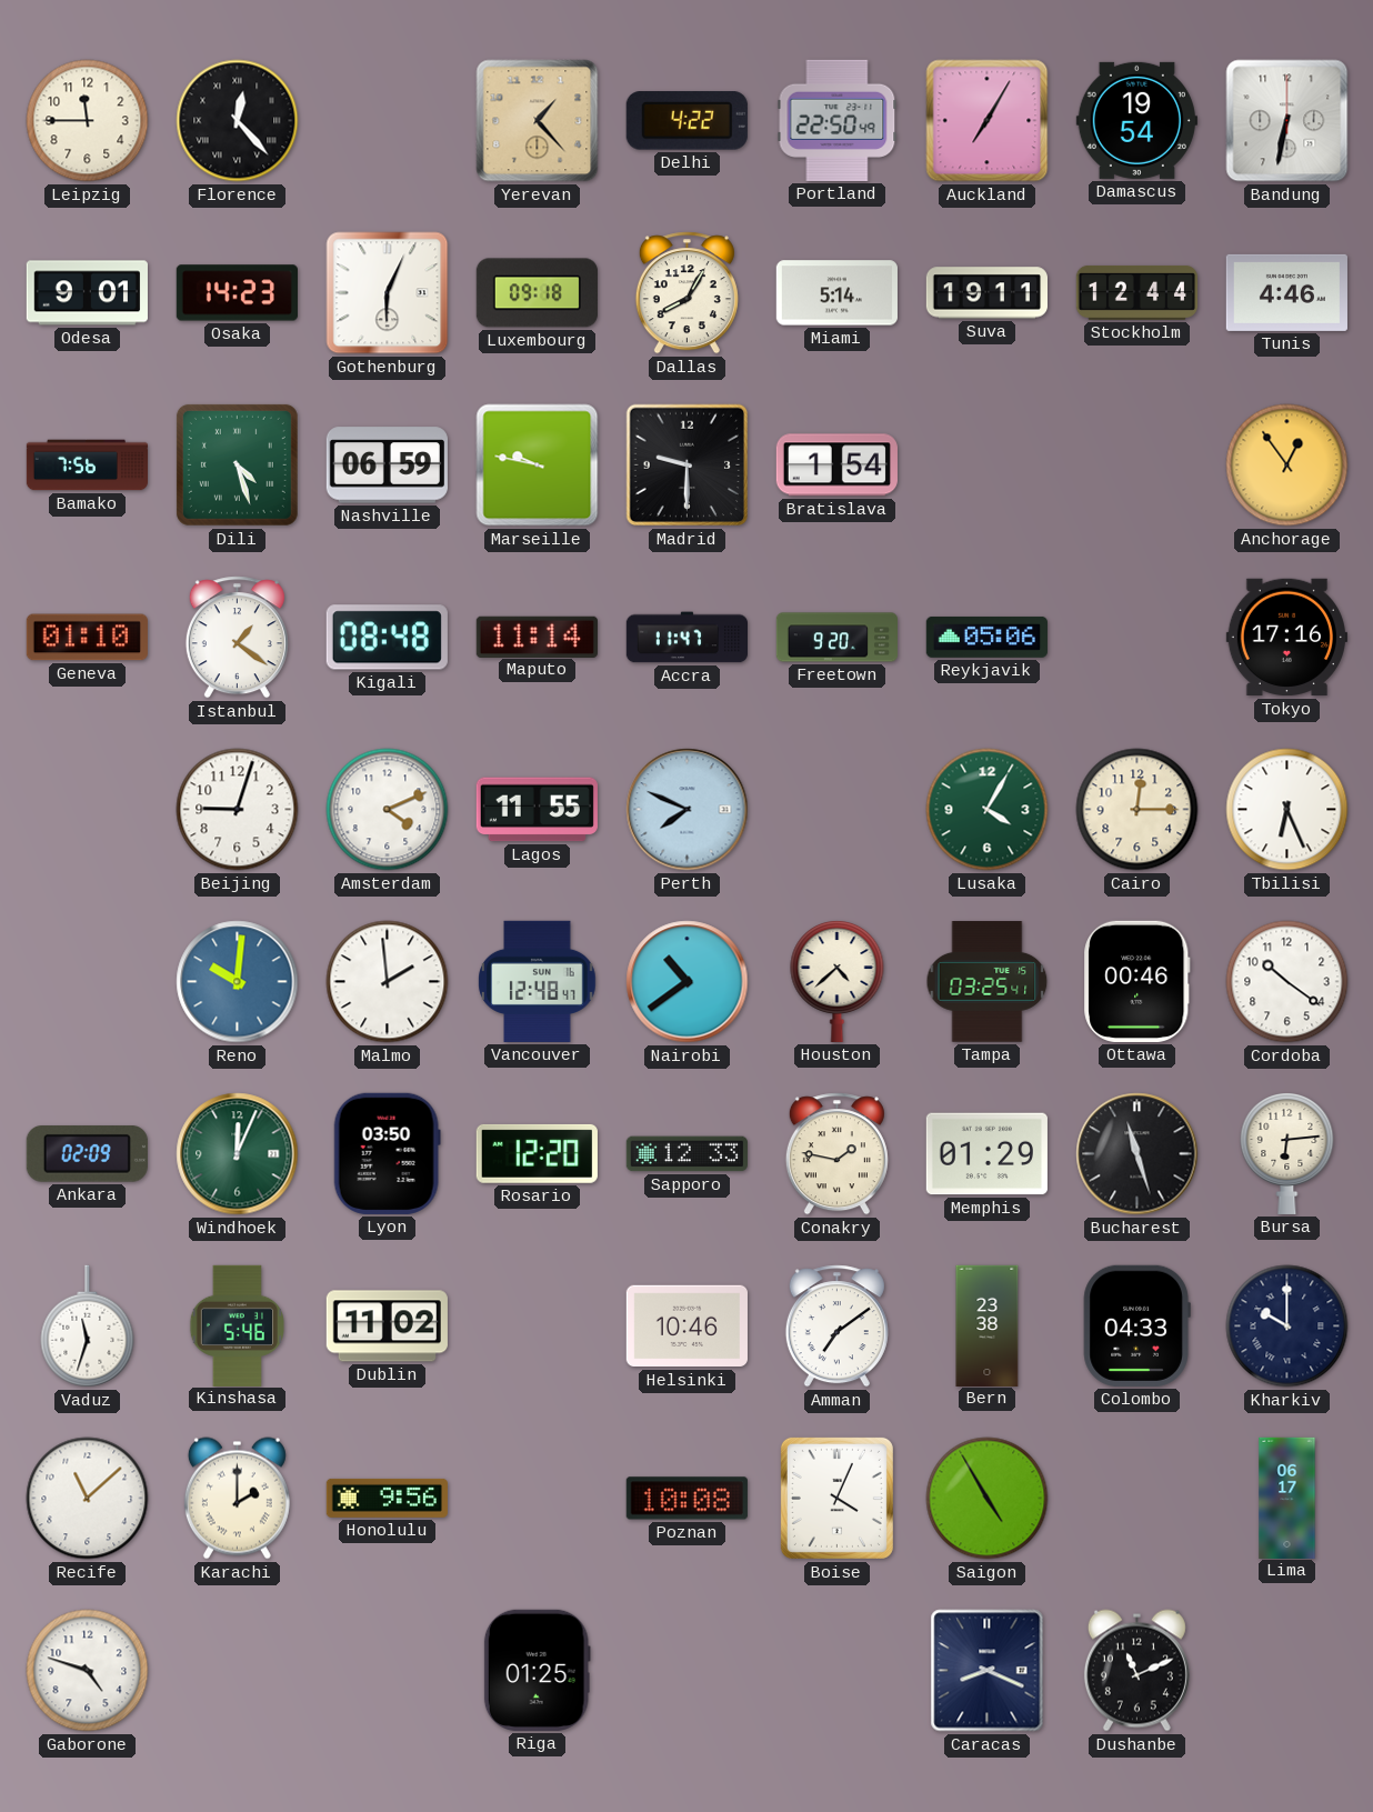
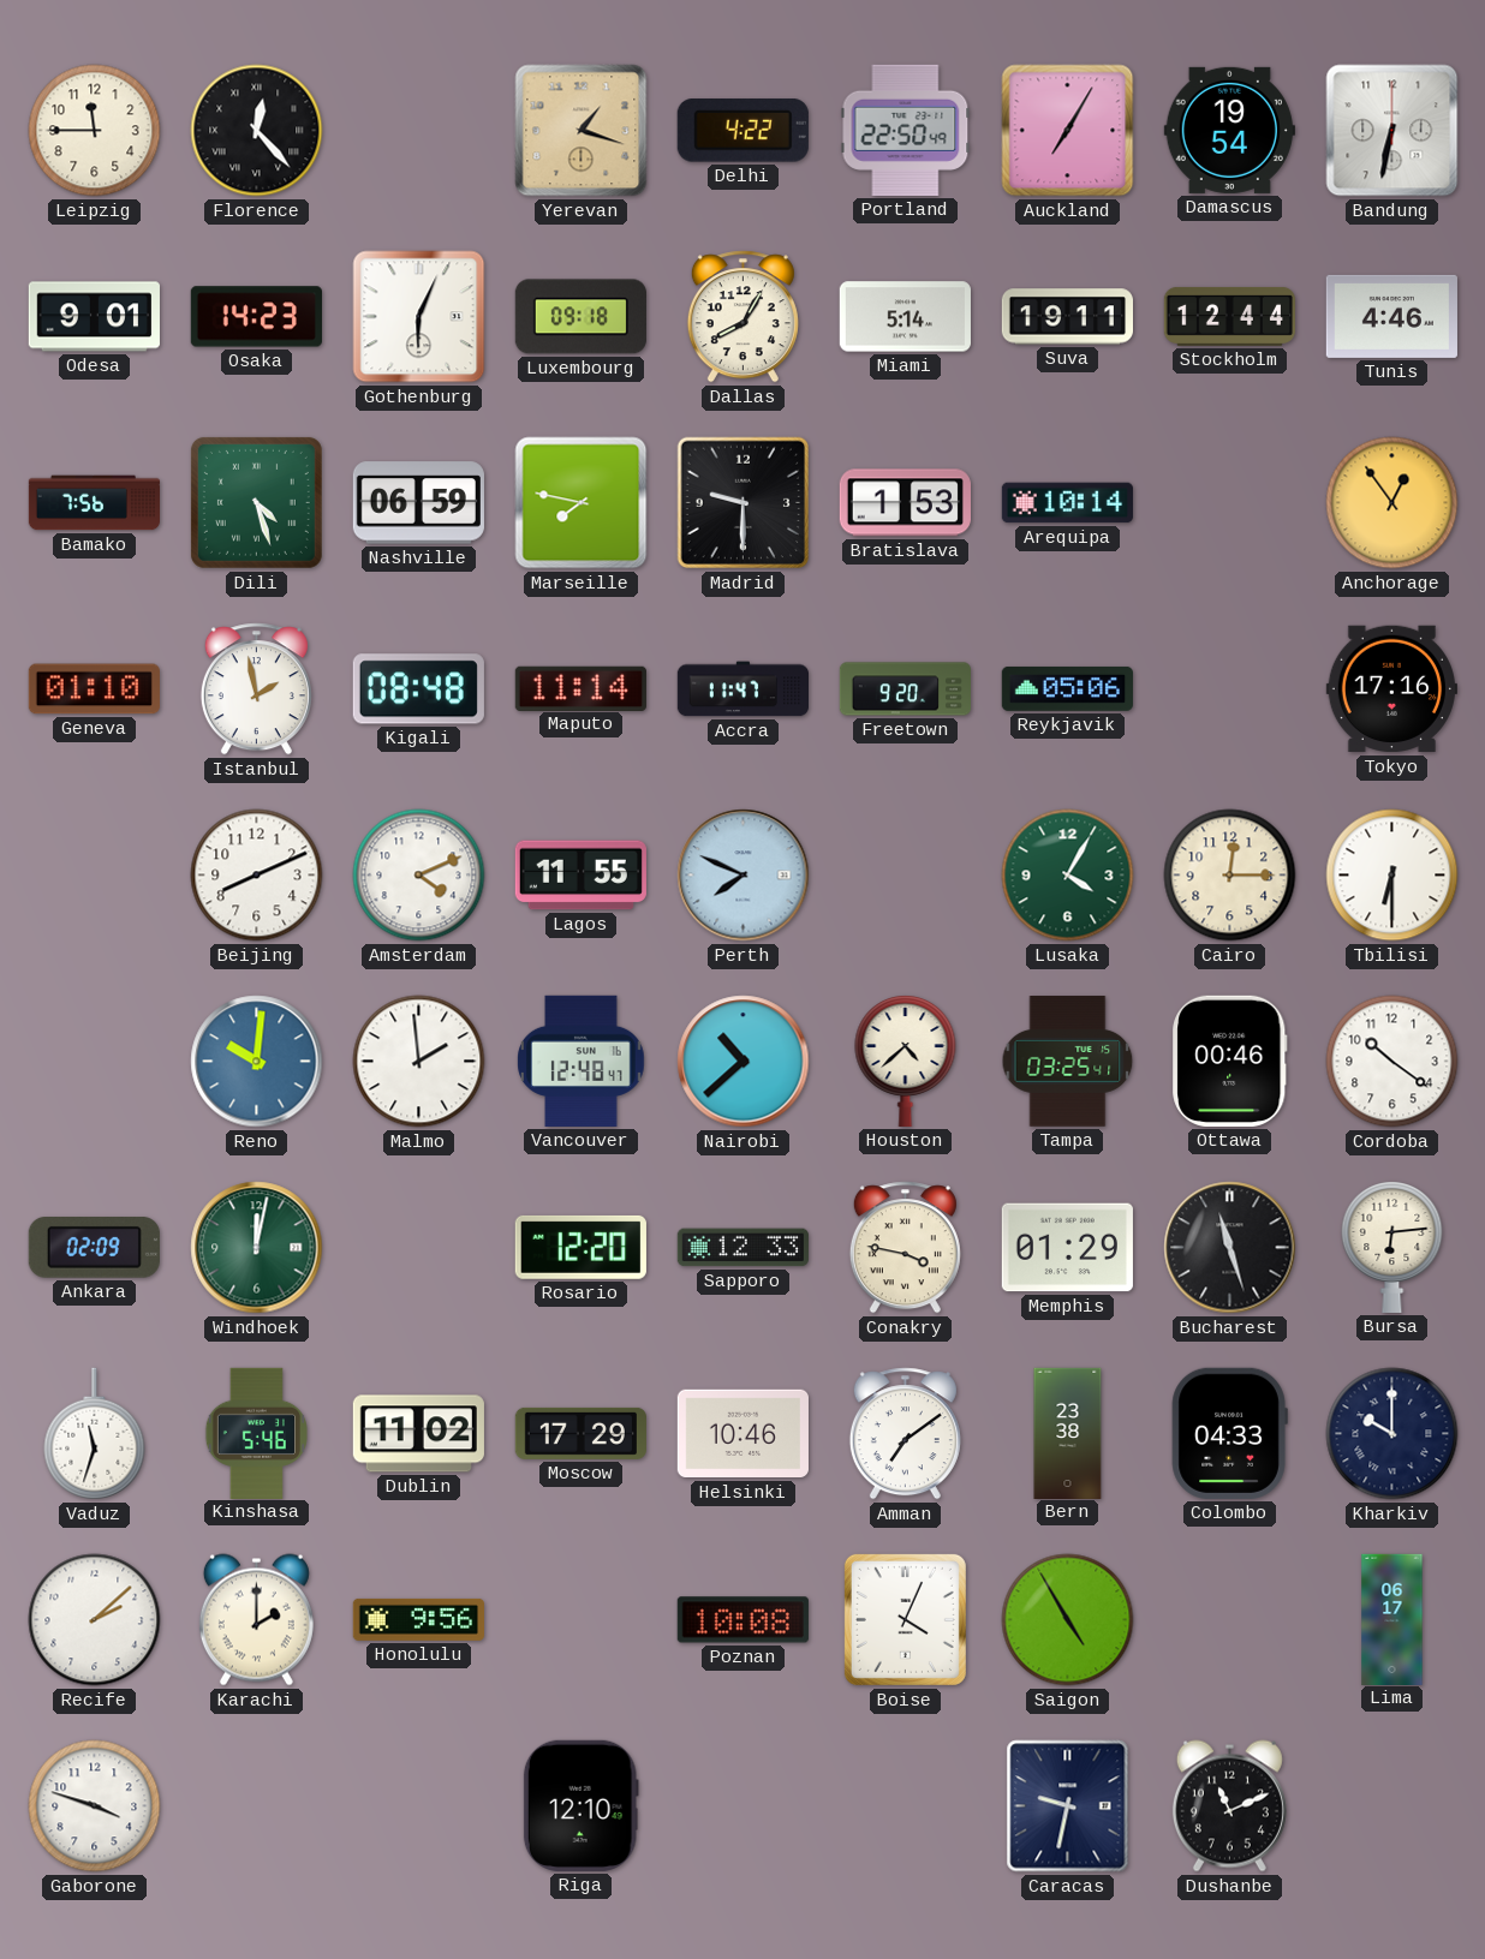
Yerevan: 1:23 -> 1:18 (582, 131)
Marseille: 9:47 -> 7:47 (582, 503)
Bratislava: 1:54 -> 1:53 (905, 503)
Arequipa: none -> 10:14 (1067, 503)
Istanbul: 1:21 -> 1:58 (256, 689)
Beijing: 9:03 -> 8:11 (257, 876)
Tbilisi: 6:26 -> 6:30 (1392, 876)
Nairobi: 10:39 -> 10:38 (744, 1062)
Windhoek: 12:04 -> 12:02 (257, 1248)
Lyon: 03:50 -> none (387, 1153)
Conakry: 1:47 -> 3:47 (905, 1248)
Moscow: none -> 17:29 (580, 1433)
Recife: 11:08 -> 2:08 (95, 1620)
Gaborone: 4:48 -> 3:48 (95, 1806)
Riga: 01:25 -> 12:10 (580, 1805)
Caracas: 8:19 -> 9:32 (1068, 1806)
